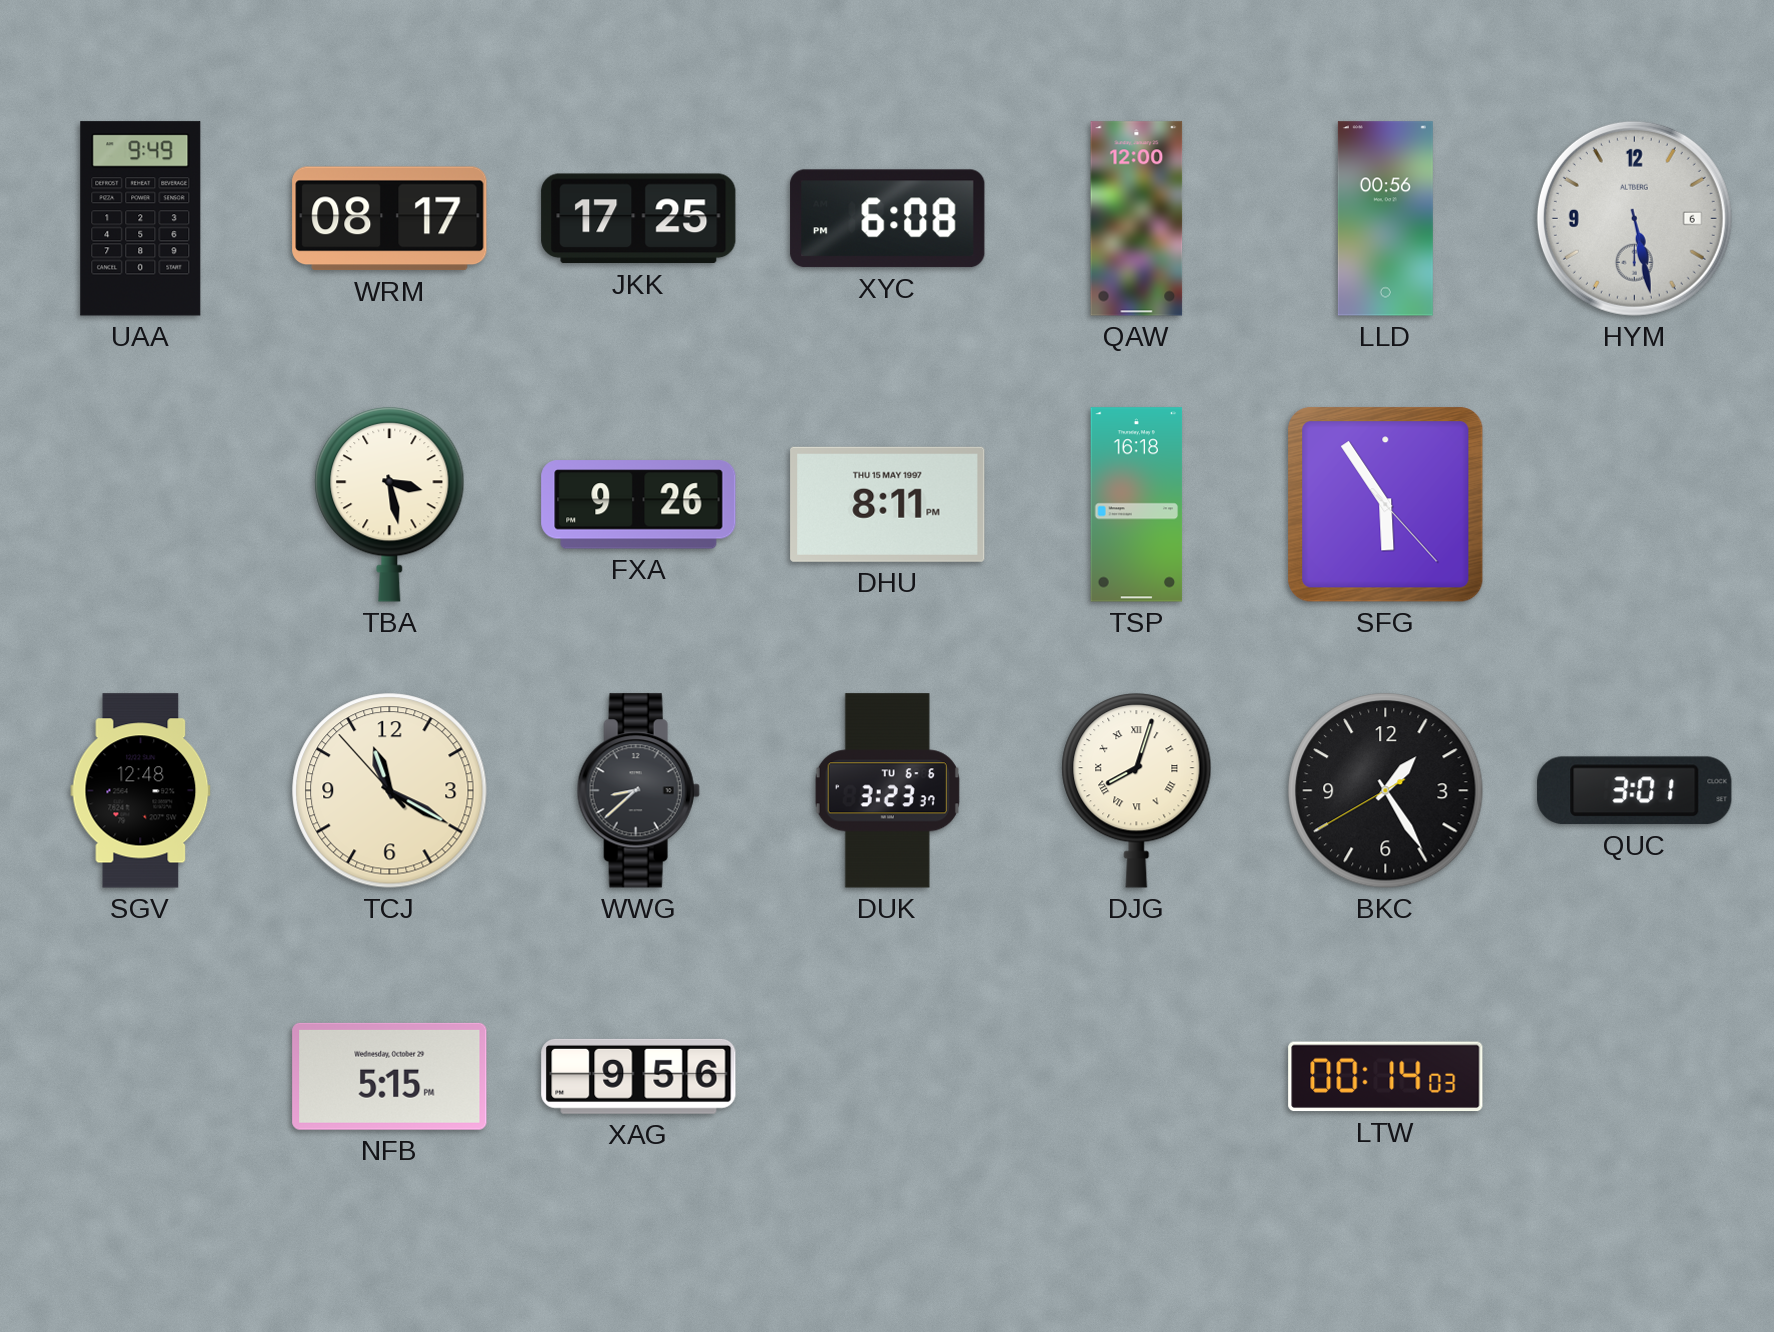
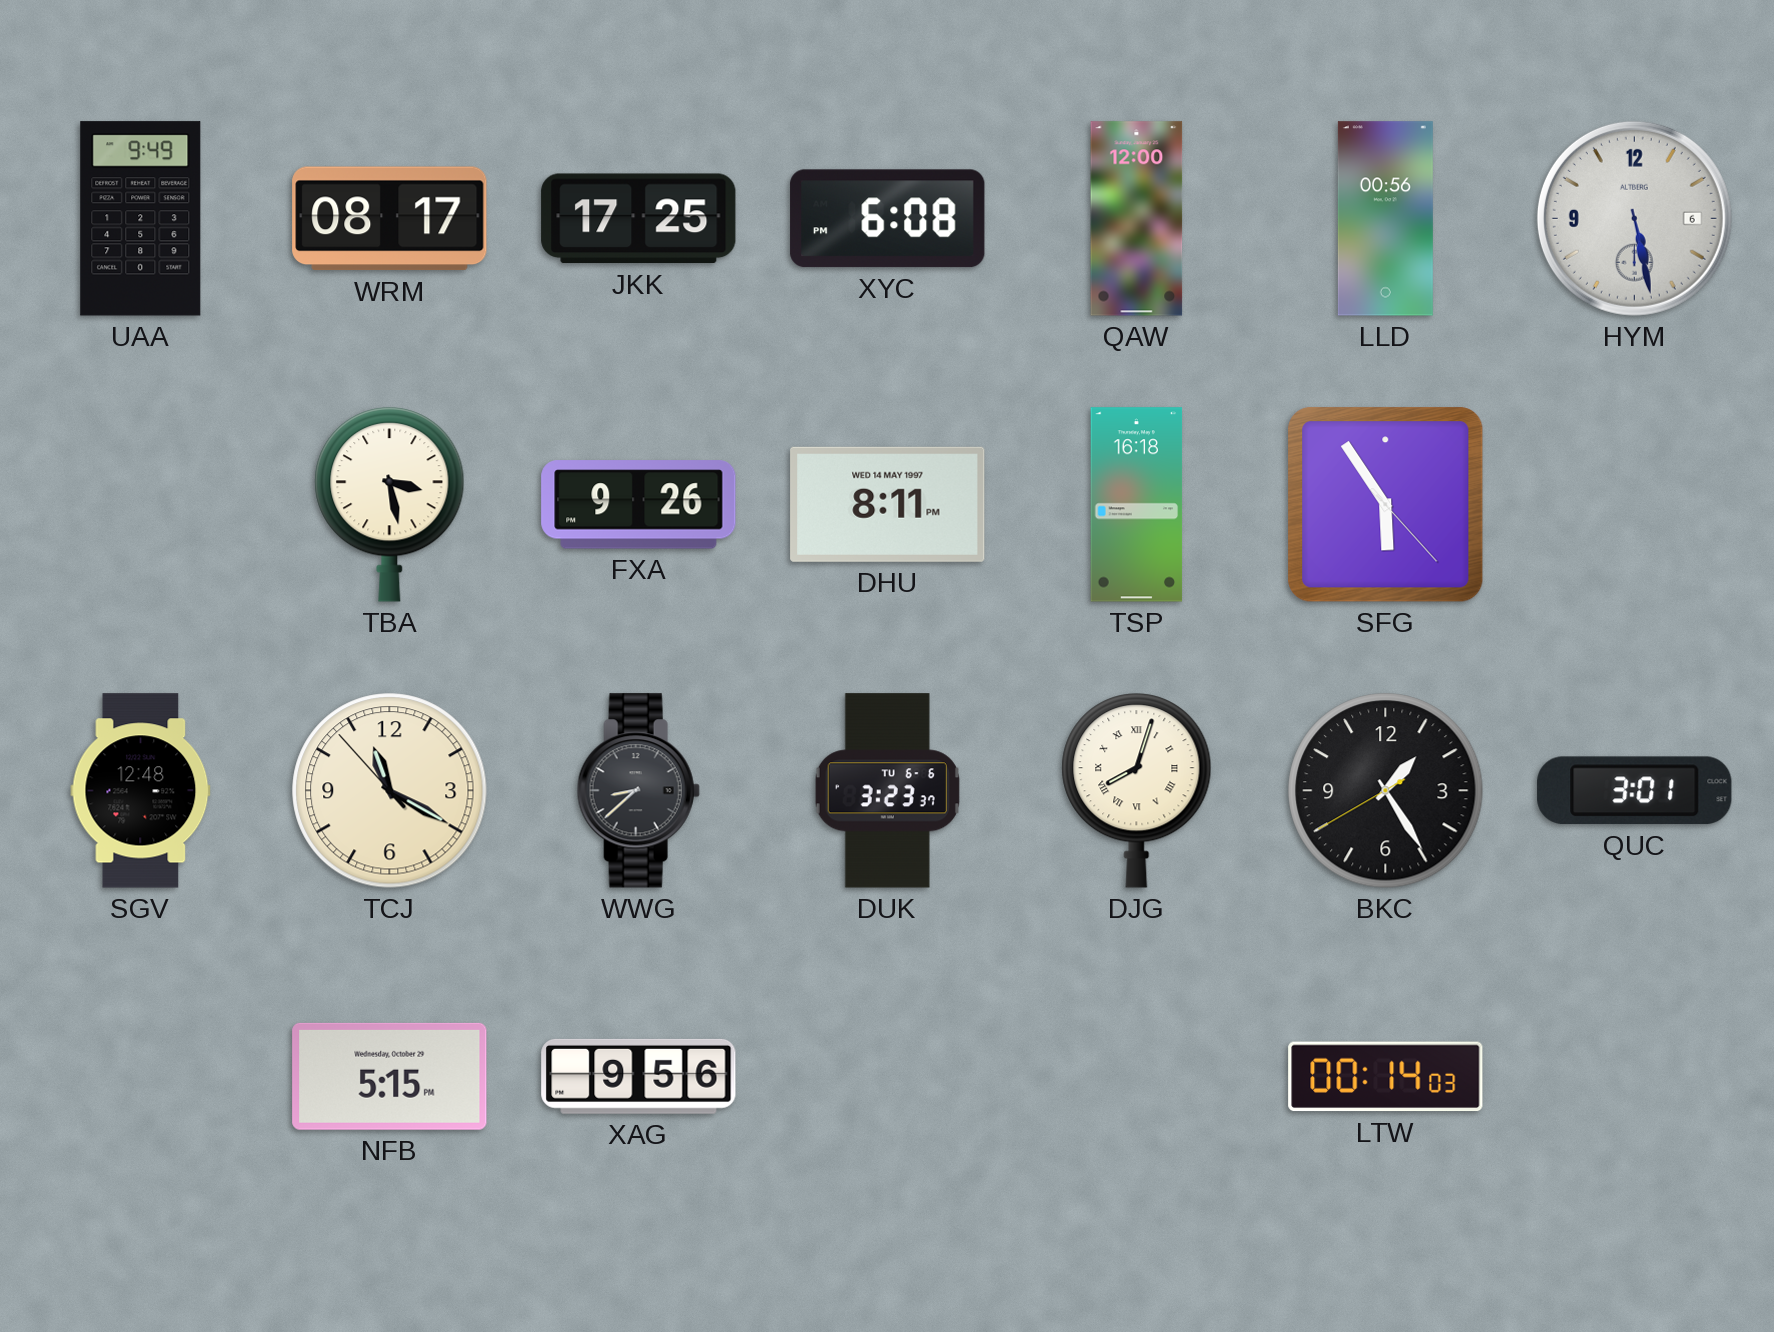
DHU date: THU 15 MAY 1997 -> WED 14 MAY 1997 (888, 504)
